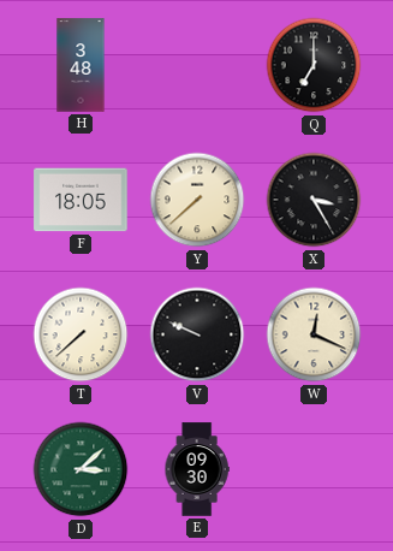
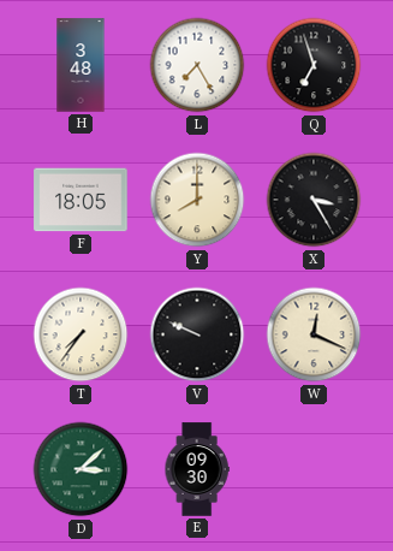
L: none -> 7:25 (197, 65)
Q: 7:00 -> 6:57 (314, 65)
Y: 7:38 -> 8:00 (197, 200)
T: 7:38 -> 7:36 (81, 334)
